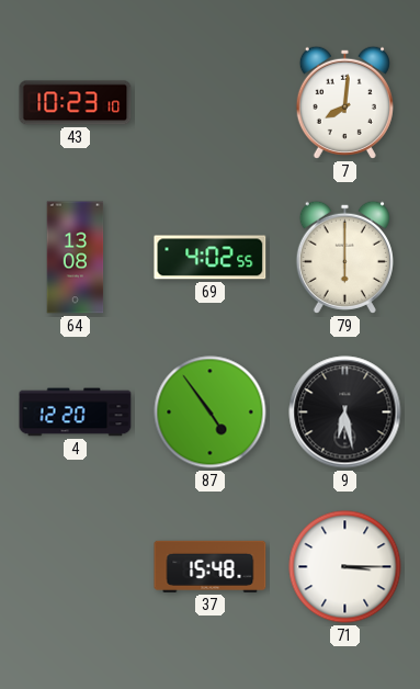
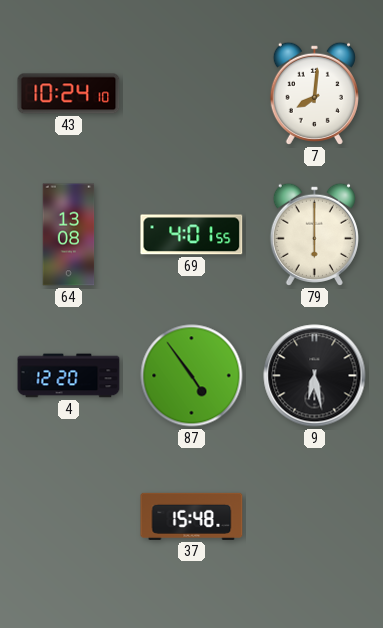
43: 10:23 -> 10:24 (69, 94)
69: 4:02 -> 4:01 (192, 235)
71: 3:15 -> none (345, 567)
